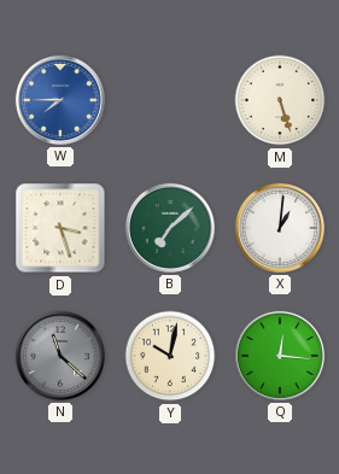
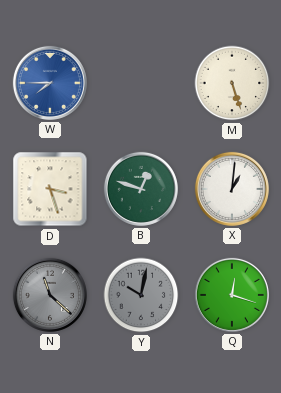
B: 7:08 -> 12:48 (141, 189)
Y dial: cream -> grey (141, 295)
Q: 12:16 -> 12:18 (232, 295)
